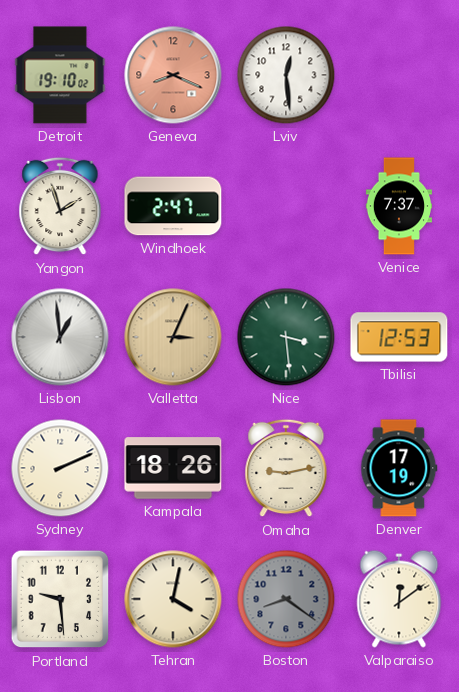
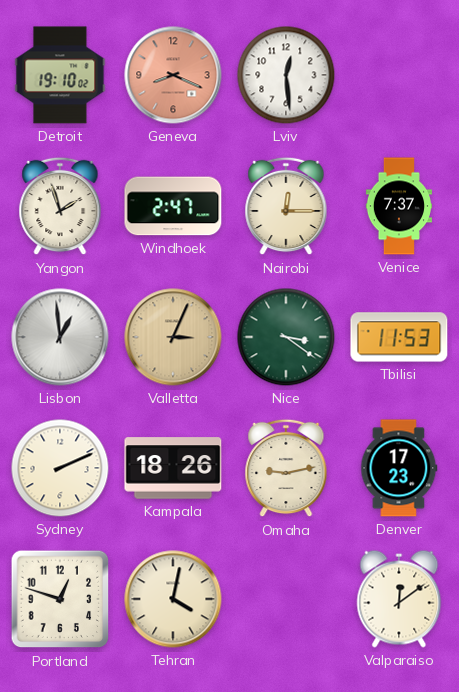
Nairobi: none -> 12:15 (286, 206)
Nice: 3:29 -> 3:21 (286, 337)
Tbilisi: 12:53 -> 11:53 (399, 337)
Denver: 17:19 -> 17:23 (399, 468)
Portland: 9:29 -> 12:48 (60, 599)
Boston: 8:21 -> none (286, 599)
